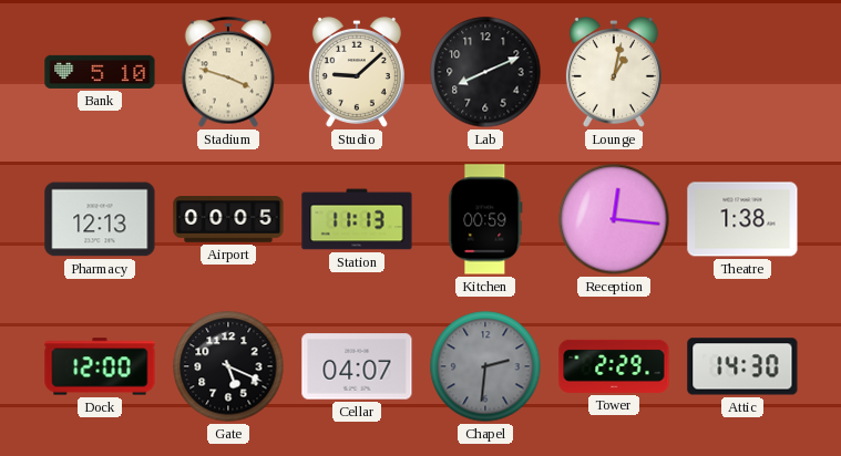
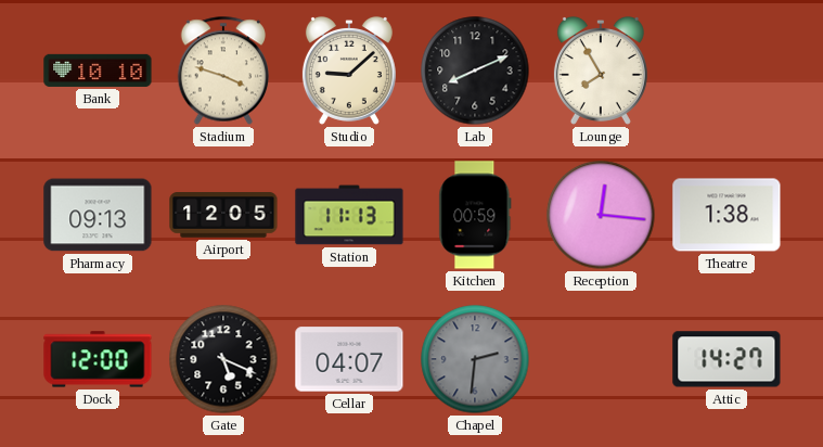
Bank: 5:10 -> 10:10 (98, 71)
Lounge: 1:02 -> 7:55 (601, 71)
Pharmacy: 12:13 -> 09:13 (98, 215)
Airport: 00:05 -> 12:05 (223, 215)
Tower: 2:29 -> none (614, 366)
Attic: 14:30 -> 14:27 (726, 359)
